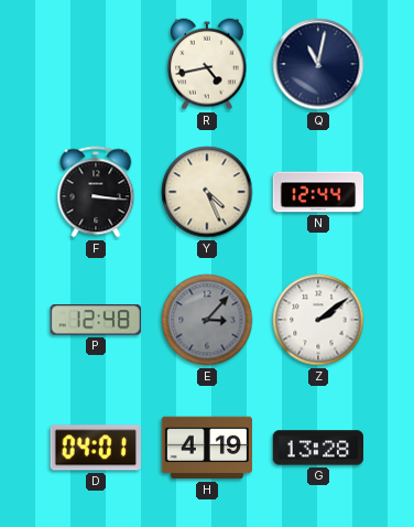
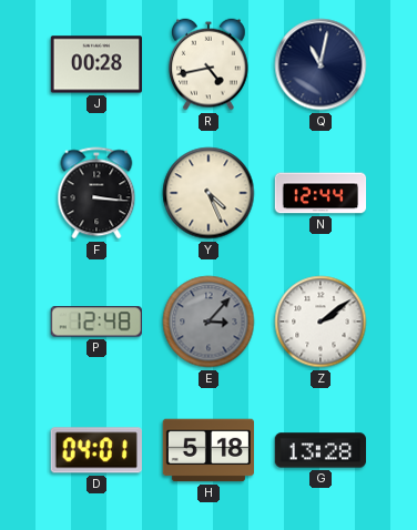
J: none -> 00:28 (95, 64)
H: 4:19 -> 5:18 (207, 450)
